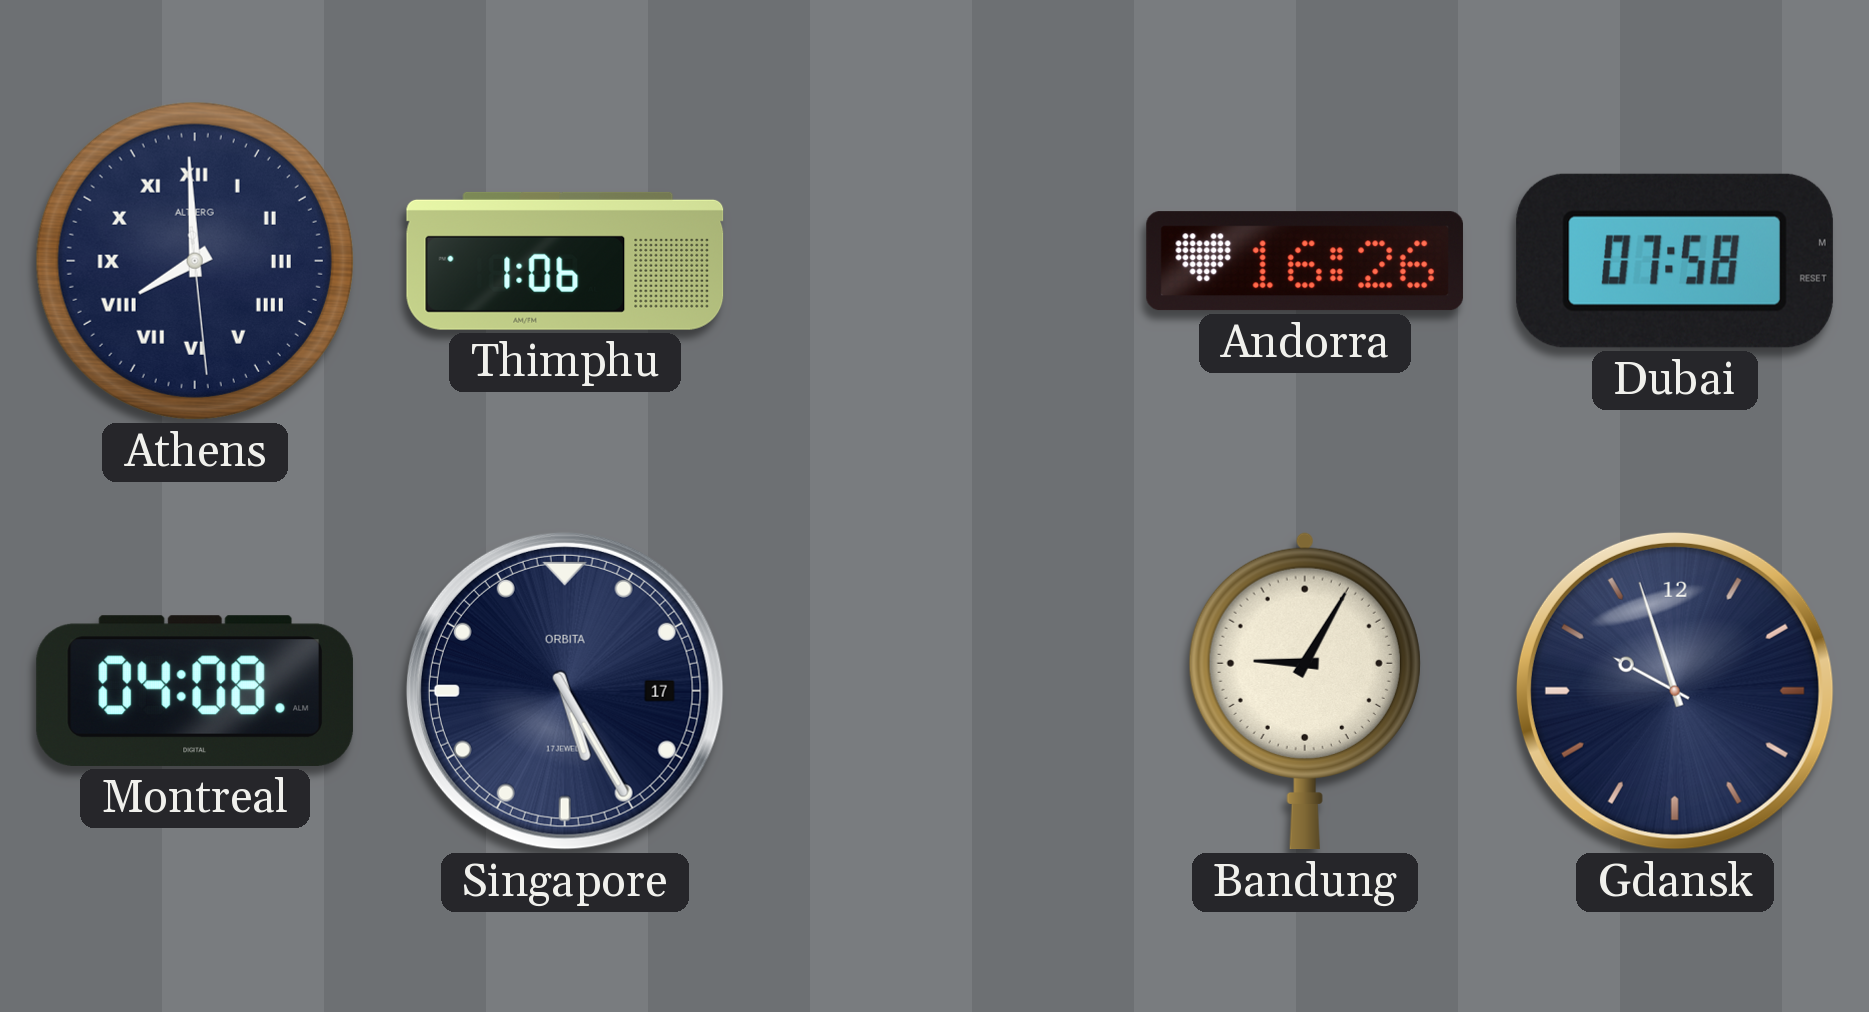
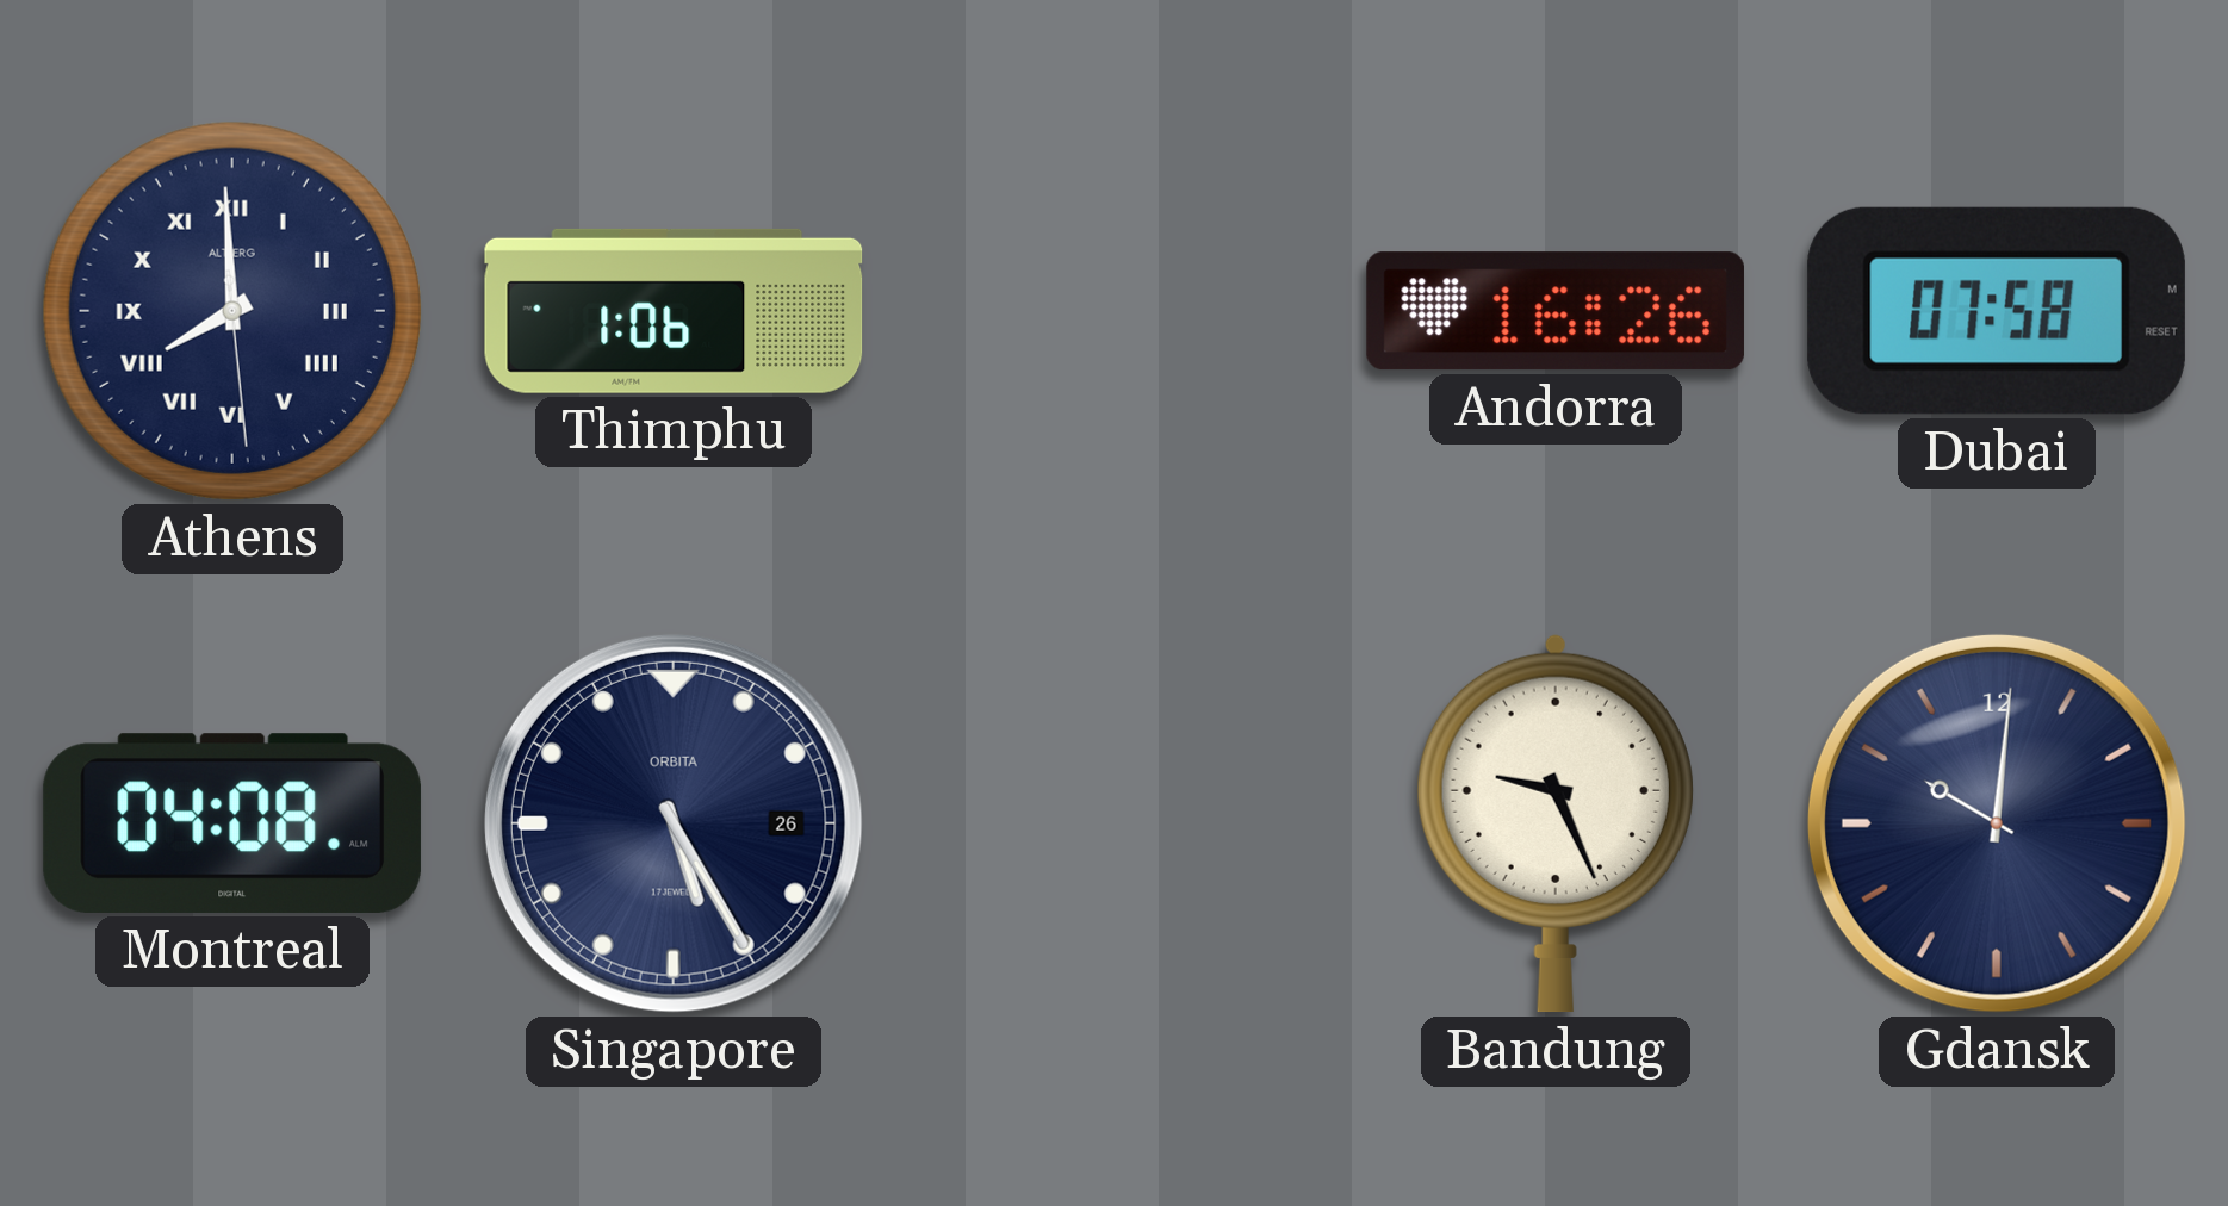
Singapore date: 17 -> 26 (674, 823)
Bandung: 9:05 -> 9:26 (1556, 823)
Gdansk: 9:57 -> 10:01 (1997, 823)
